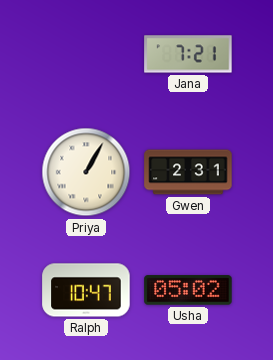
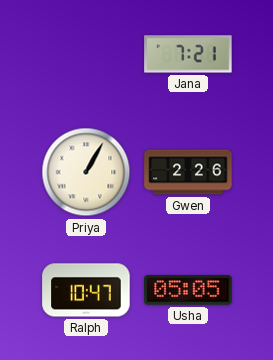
Gwen: 2:31 -> 2:26 (188, 172)
Usha: 05:02 -> 05:05 (188, 290)
